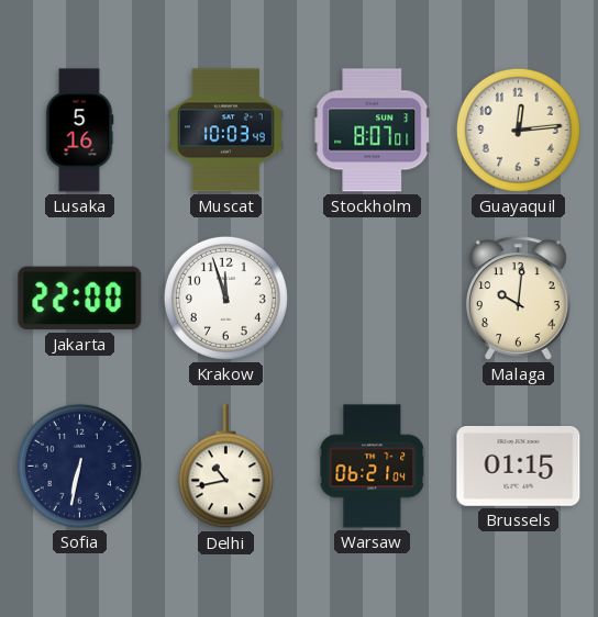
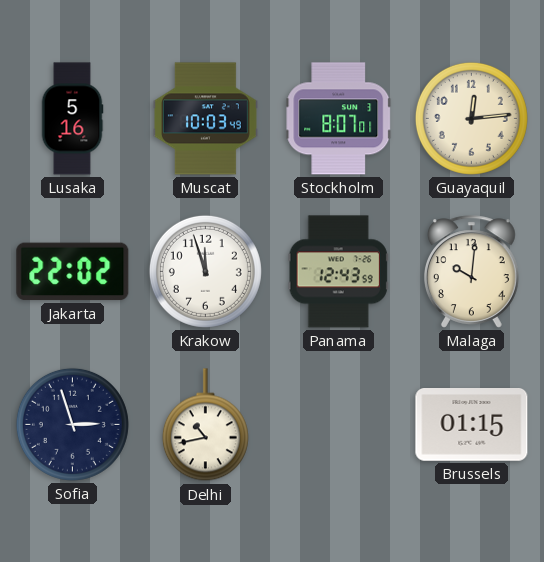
Jakarta: 22:00 -> 22:02 (73, 272)
Panama: none -> 12:43 (338, 272)
Sofia: 6:32 -> 2:57 (72, 424)
Warsaw: 06:21 -> none (373, 467)
